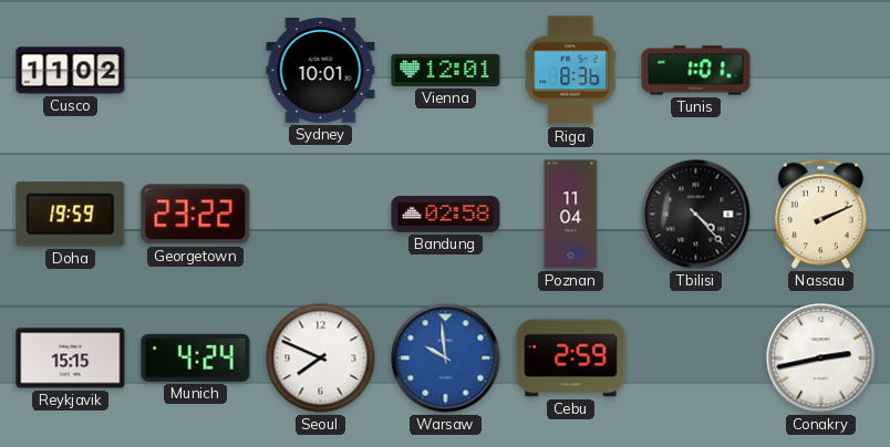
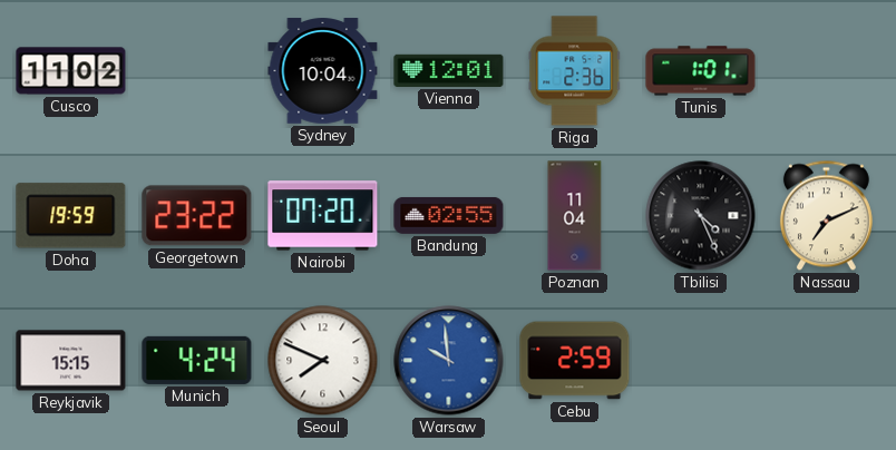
Sydney: 10:01 -> 10:04 (323, 71)
Riga: 8:36 -> 2:36 (575, 71)
Nairobi: none -> 07:20 (323, 216)
Bandung: 02:58 -> 02:55 (449, 215)
Tbilisi: 4:23 -> 4:26 (701, 216)
Nassau: 2:11 -> 7:11 (826, 216)
Conakry: 2:43 -> none (821, 358)
